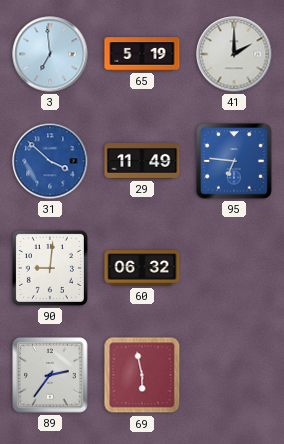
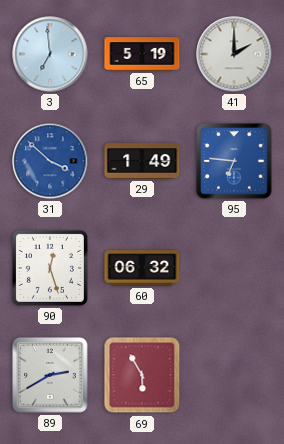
29: 11:49 -> 1:49 (142, 161)
90: 9:01 -> 12:27 (50, 268)
89: 2:36 -> 2:40 (50, 375)
69: 5:58 -> 5:55 (142, 375)
